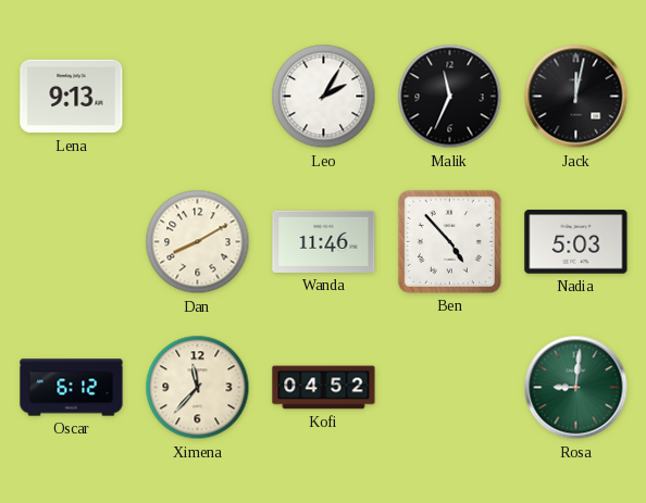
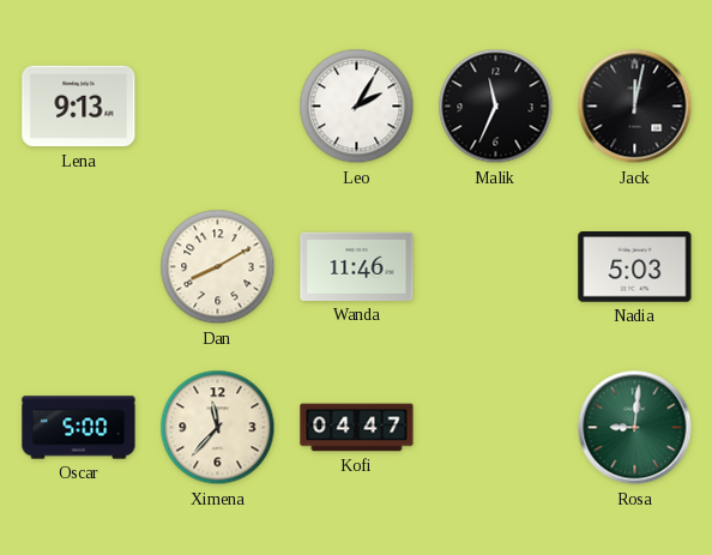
Ben: 4:53 -> none (449, 241)
Oscar: 6:12 -> 5:00 (79, 428)
Kofi: 04:52 -> 04:47 (357, 428)
